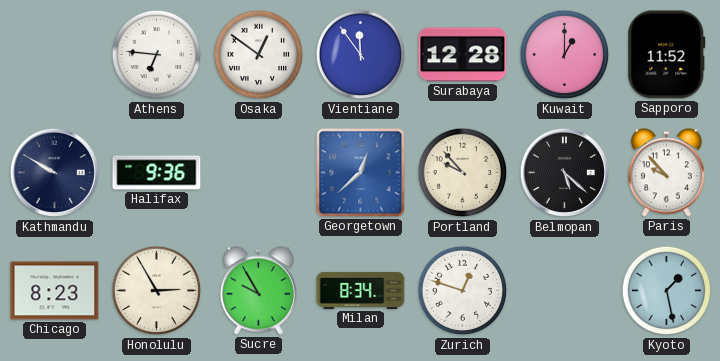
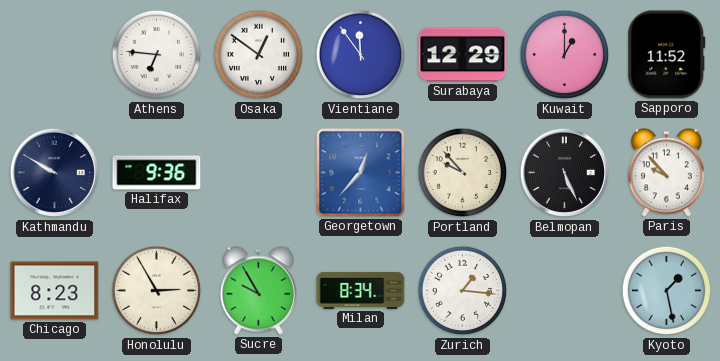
Surabaya: 12:28 -> 12:29 (463, 55)
Georgetown: 12:38 -> 12:37 (361, 173)
Belmopan: 5:22 -> 5:26 (565, 173)
Zurich: 12:48 -> 1:16 (463, 291)
